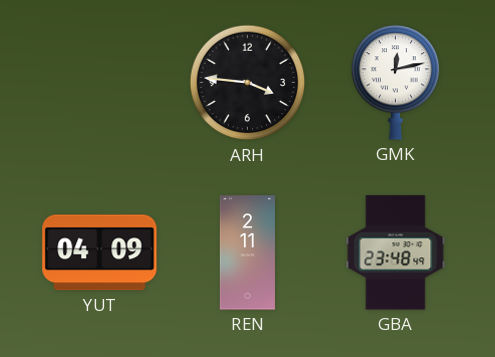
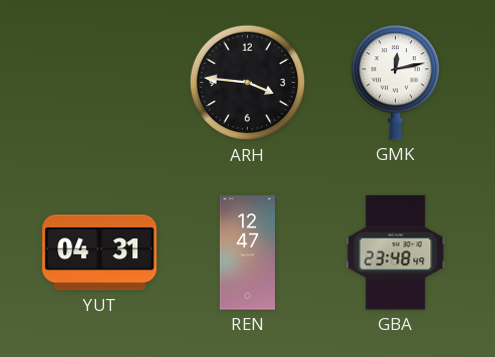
YUT: 04:09 -> 04:31 (100, 253)
REN: 2:11 -> 12:47 (247, 253)
